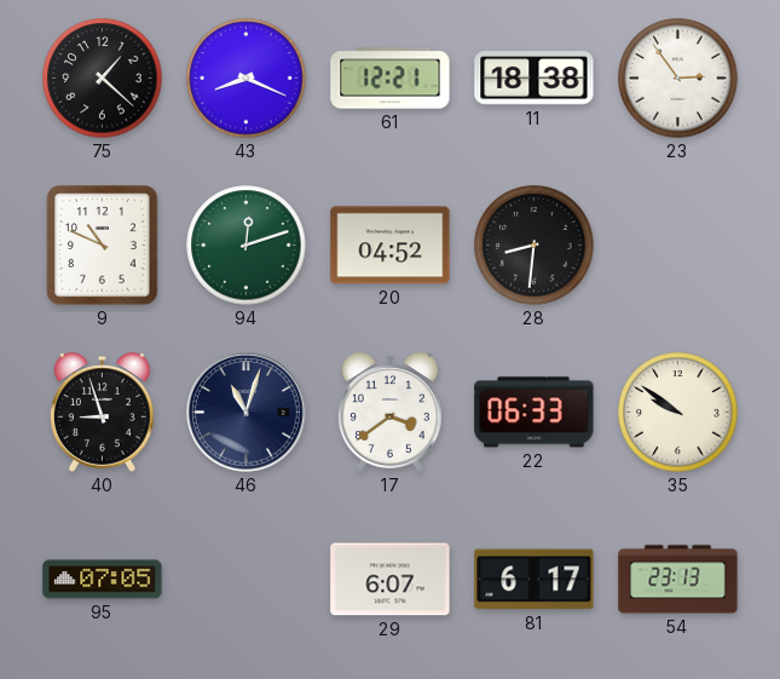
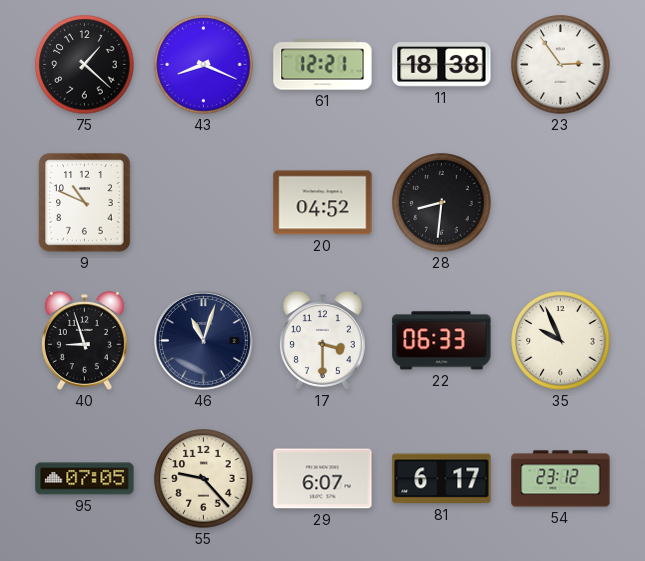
94: 12:12 -> none (247, 246)
17: 3:39 -> 3:30 (322, 341)
35: 9:51 -> 9:56 (561, 341)
55: none -> 9:23 (204, 479)
54: 23:13 -> 23:12 (561, 479)
